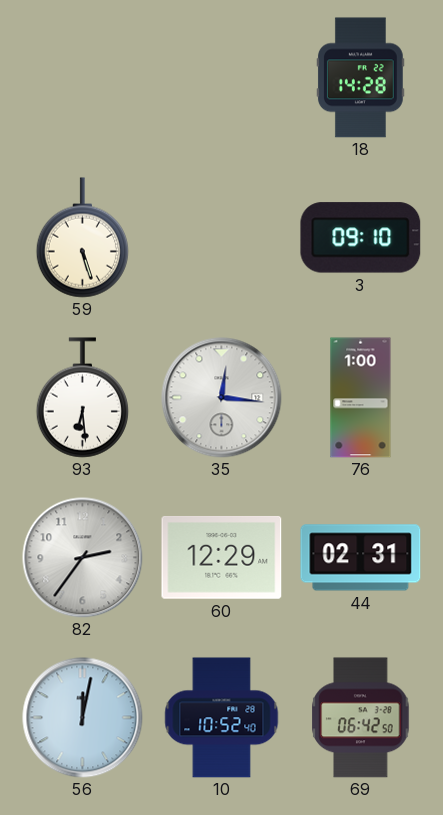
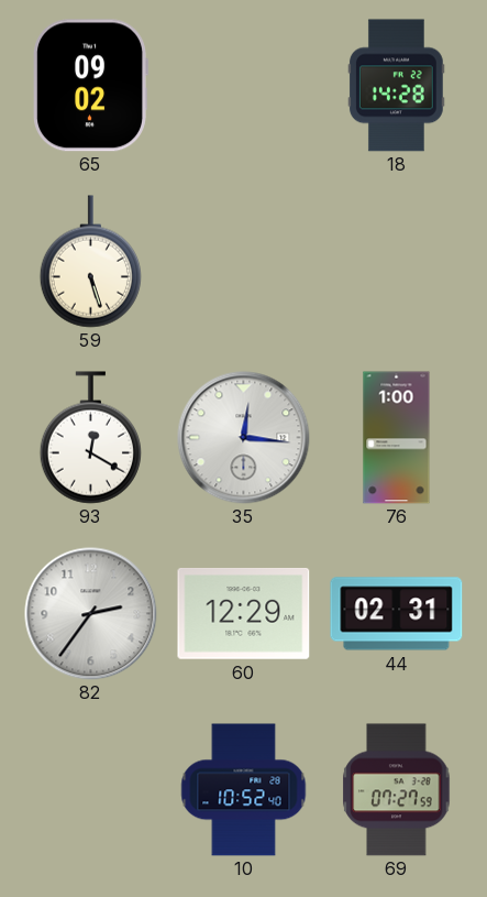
65: none -> 09:02 (90, 86)
3: 09:10 -> none (361, 238)
93: 6:29 -> 12:20 (90, 438)
56: 12:02 -> none (83, 718)
69: 06:42 -> 07:27 (397, 790)
